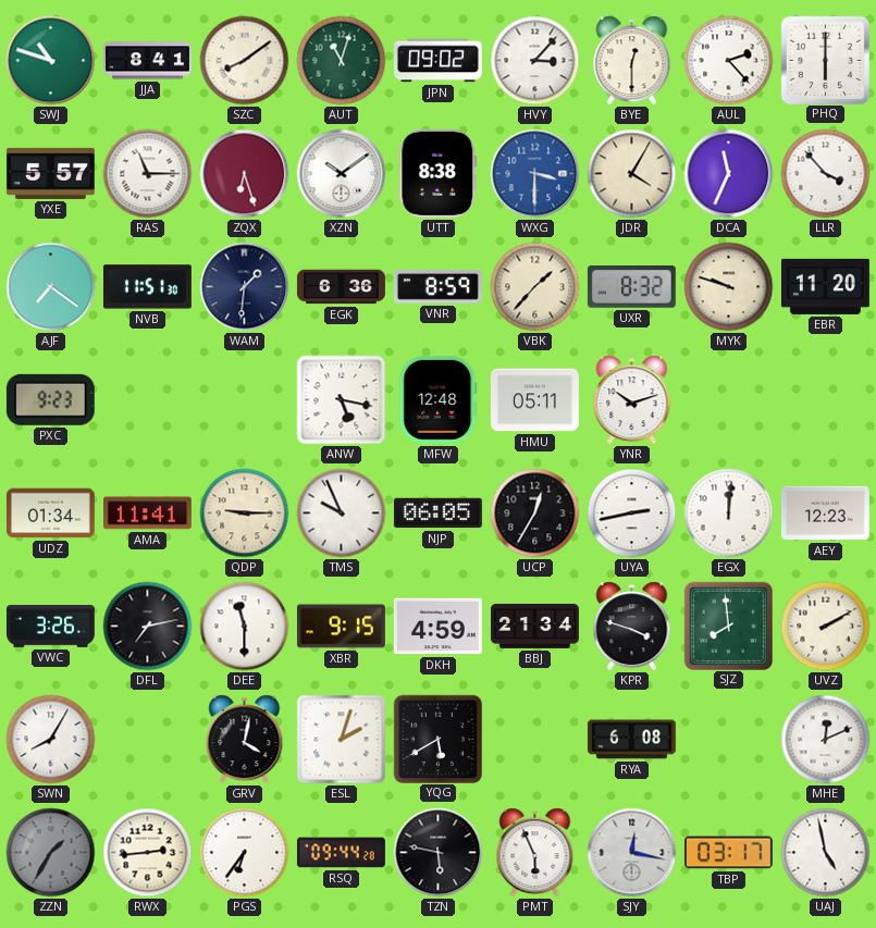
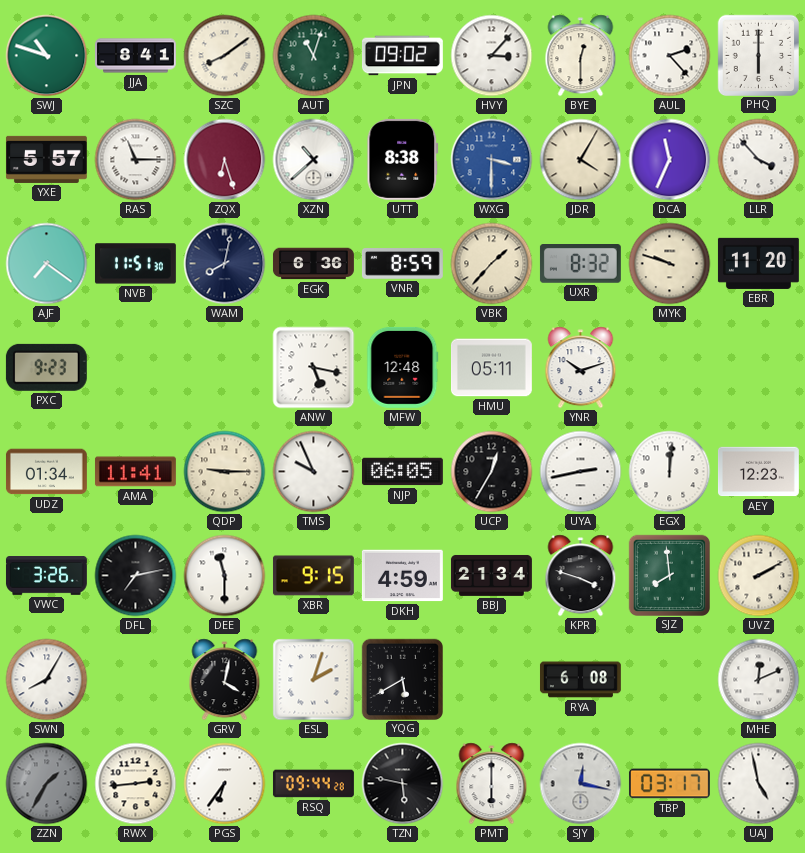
XZN: 10:09 -> 10:38 (314, 160)
WAM: 1:31 -> 8:02 (225, 264)
PMT: 5:56 -> 6:00 (492, 784)
